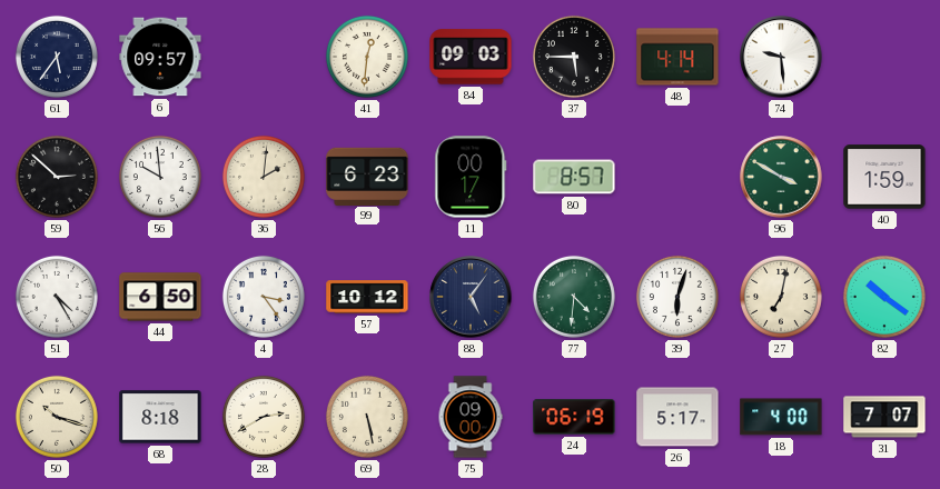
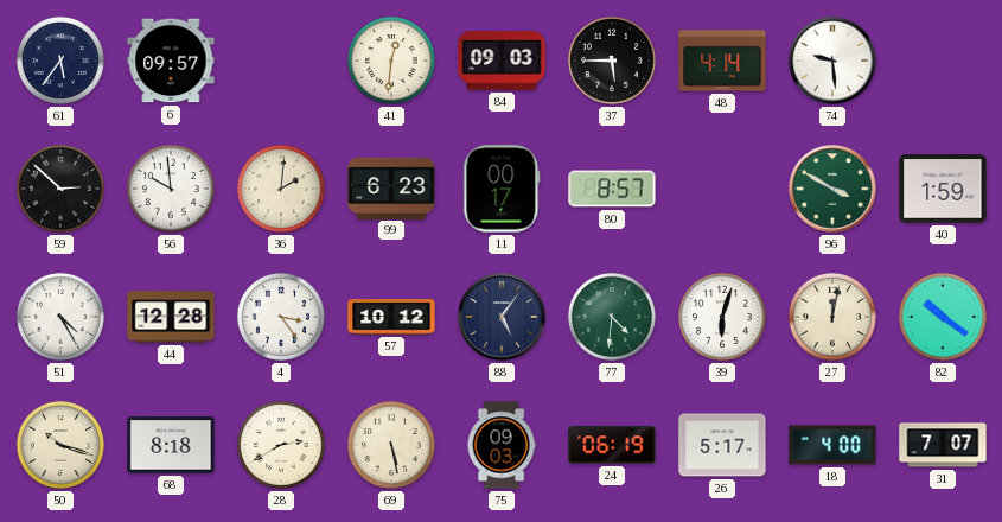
44: 6:50 -> 12:28 (171, 317)
27: 7:02 -> 12:02 (832, 317)
75: 09:00 -> 09:03 (502, 445)
